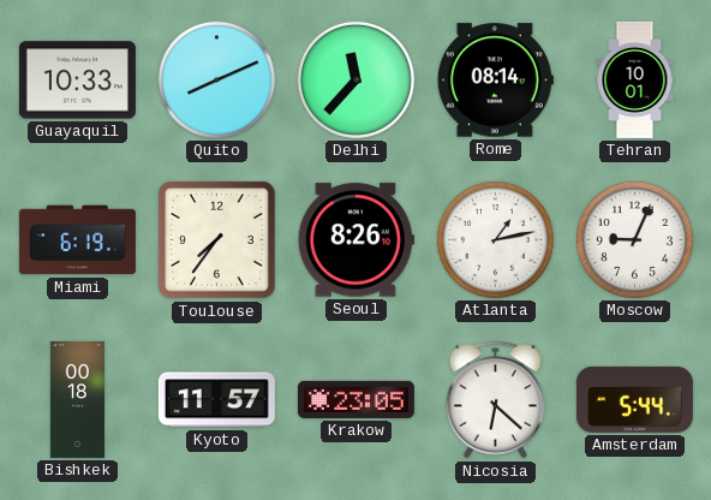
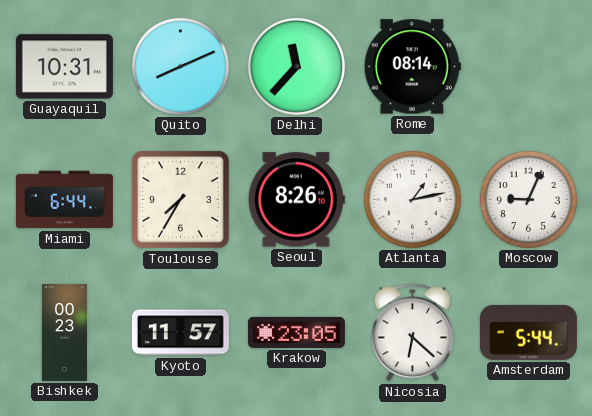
Guayaquil: 10:33 -> 10:31 (64, 67)
Tehran: 10:01 -> none (635, 79)
Miami: 6:19 -> 6:44 (64, 200)
Toulouse: 7:36 -> 7:35 (181, 200)
Bishkek: 00:18 -> 00:23 (64, 332)
